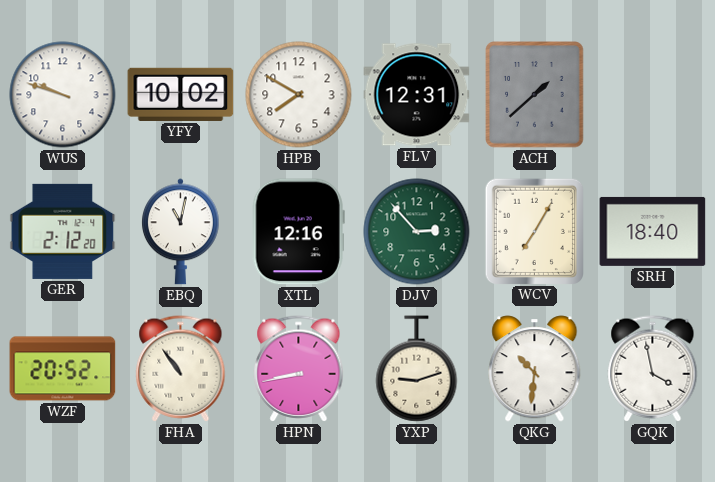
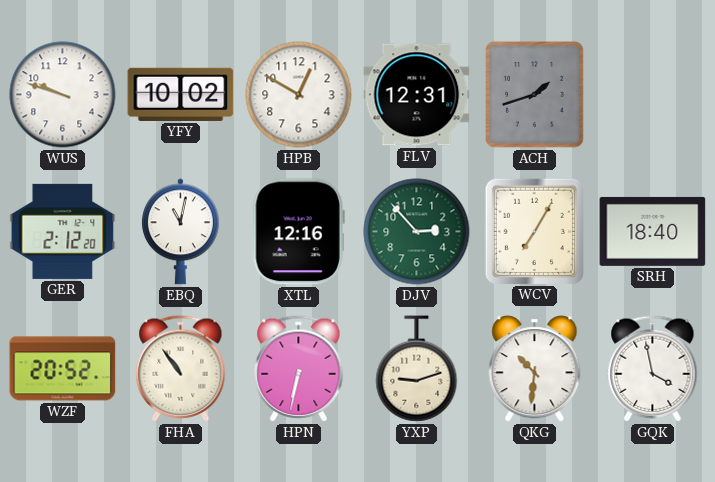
HPB: 7:50 -> 12:50 (299, 95)
ACH: 1:38 -> 1:42 (535, 95)
HPN: 8:43 -> 6:32 (299, 369)
